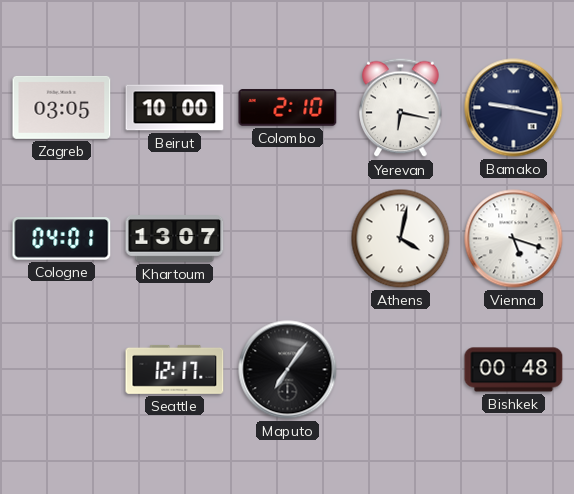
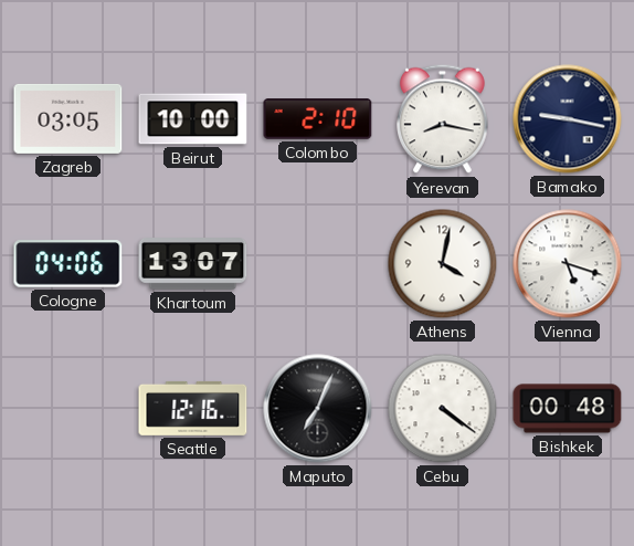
Yerevan: 6:17 -> 8:17 (443, 119)
Cologne: 04:01 -> 04:06 (68, 264)
Seattle: 12:17 -> 12:16 (193, 408)
Maputo: 7:06 -> 7:04 (318, 409)
Cebu: none -> 4:21 (443, 409)
